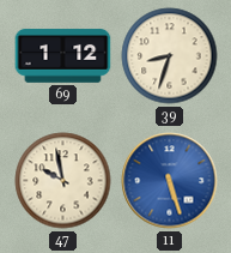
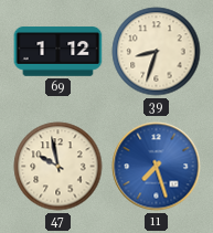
11: 5:27 -> 7:27 (157, 167)
